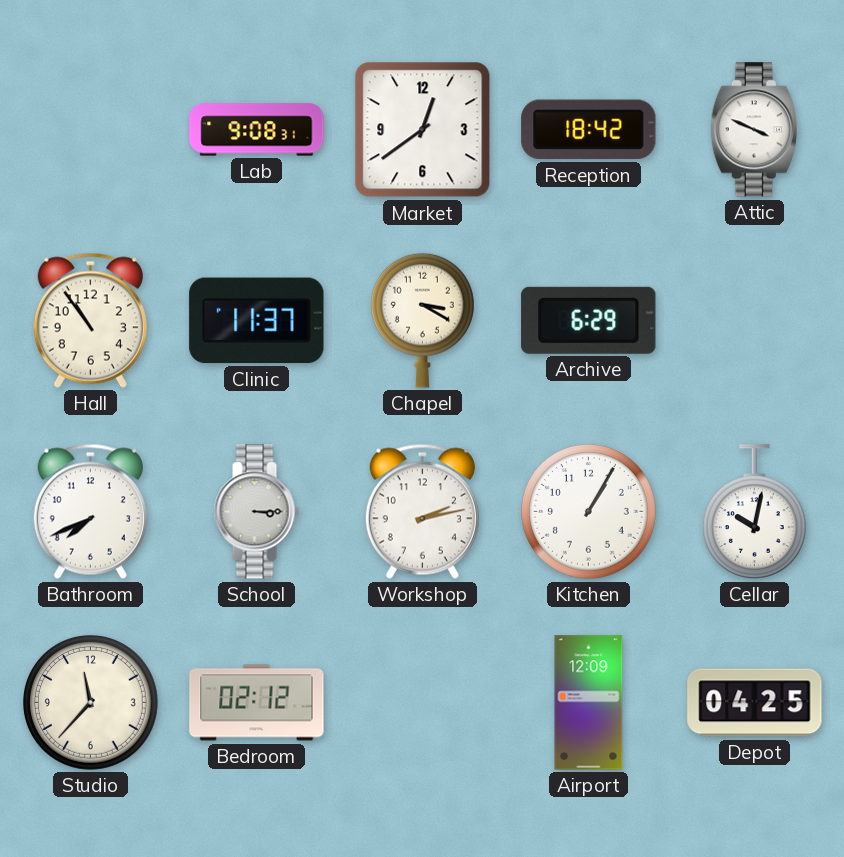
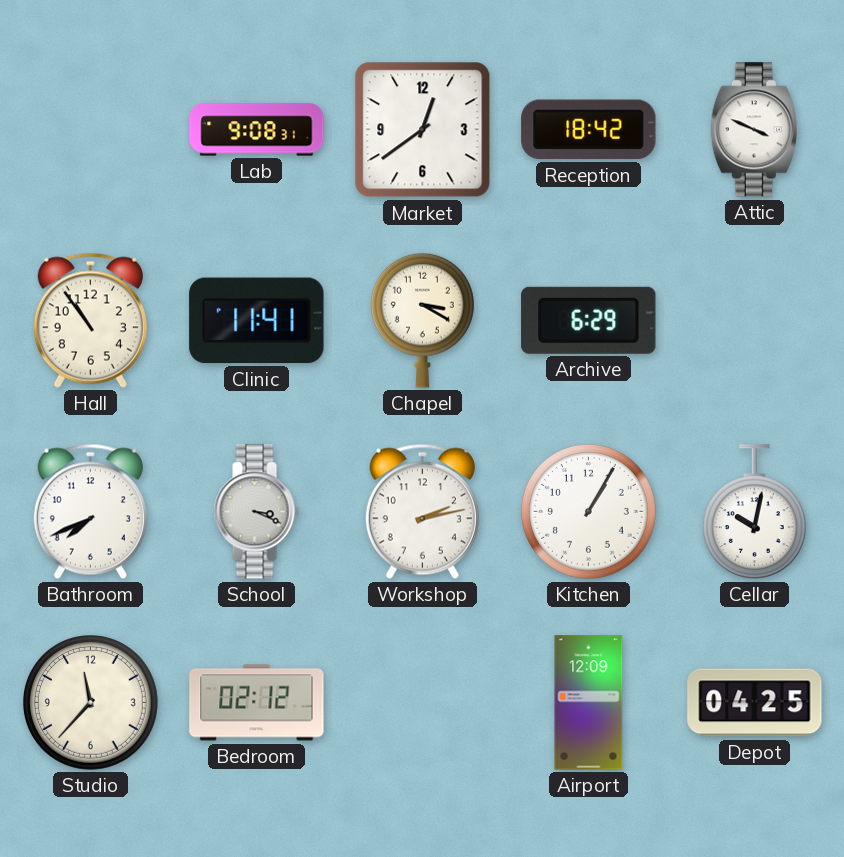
Clinic: 11:37 -> 11:41 (257, 321)
School: 3:15 -> 3:19 (256, 512)
